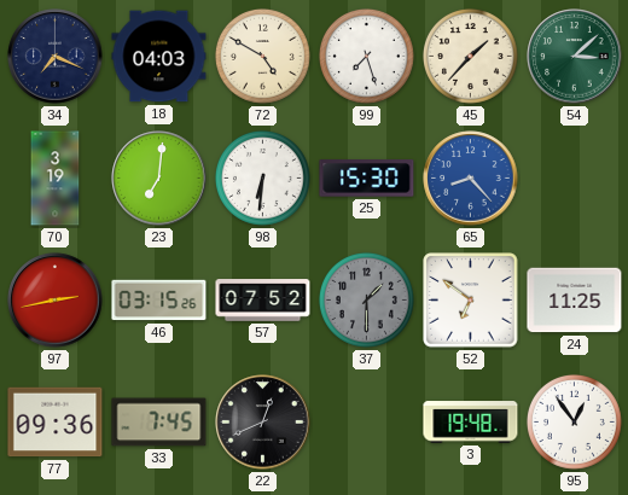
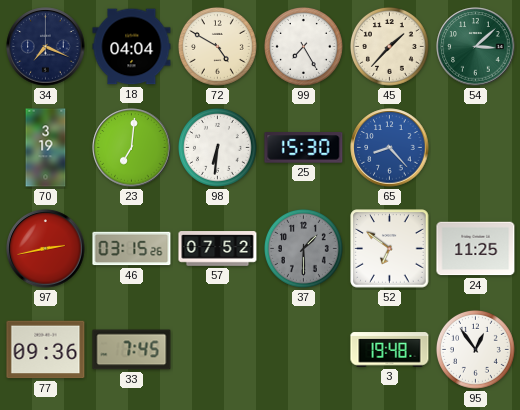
18: 04:03 -> 04:04 (132, 47)
99: 7:27 -> 7:25 (304, 47)
22: 12:41 -> none (263, 423)
